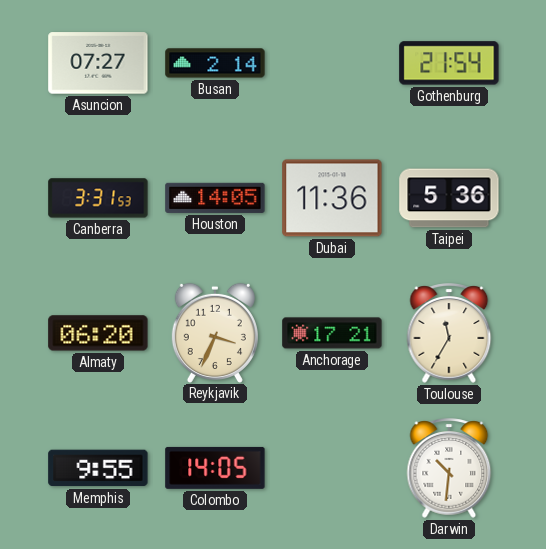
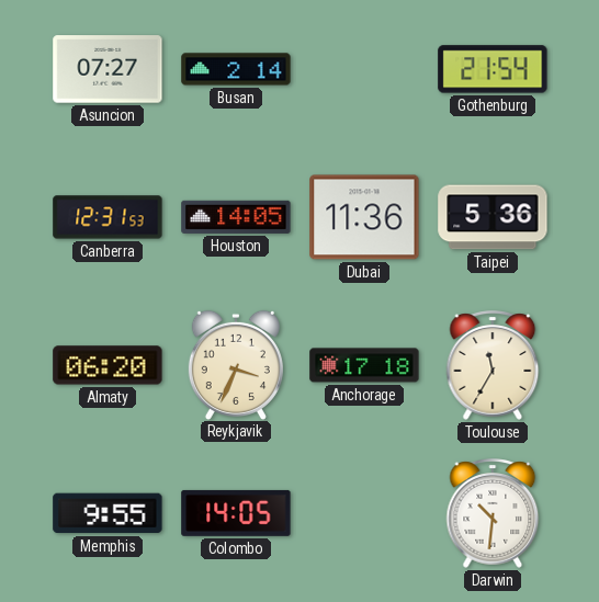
Canberra: 3:31 -> 12:31 (108, 217)
Anchorage: 17:21 -> 17:18 (364, 365)
